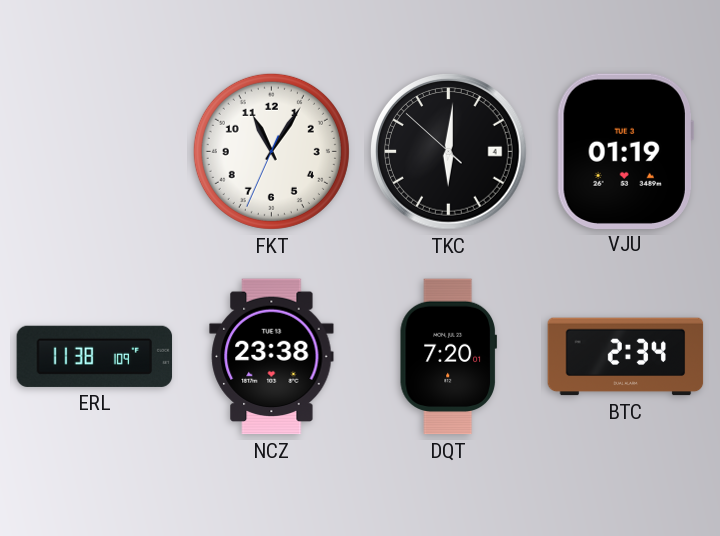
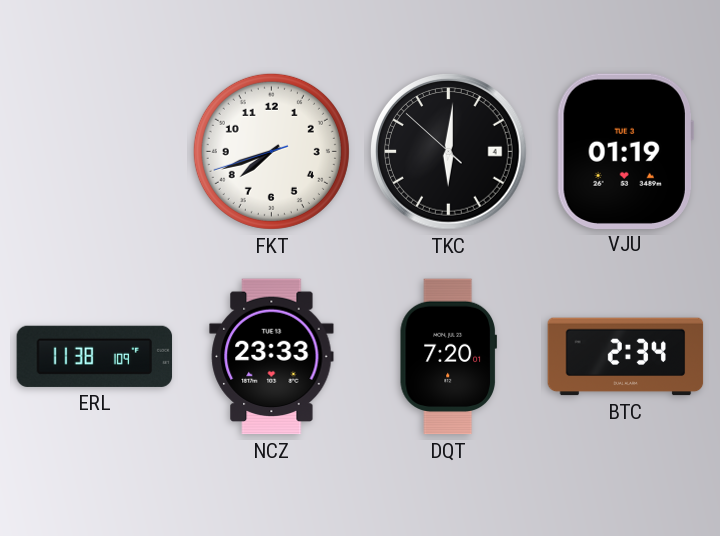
FKT: 11:05 -> 7:41 (271, 151)
NCZ: 23:38 -> 23:33 (272, 357)
